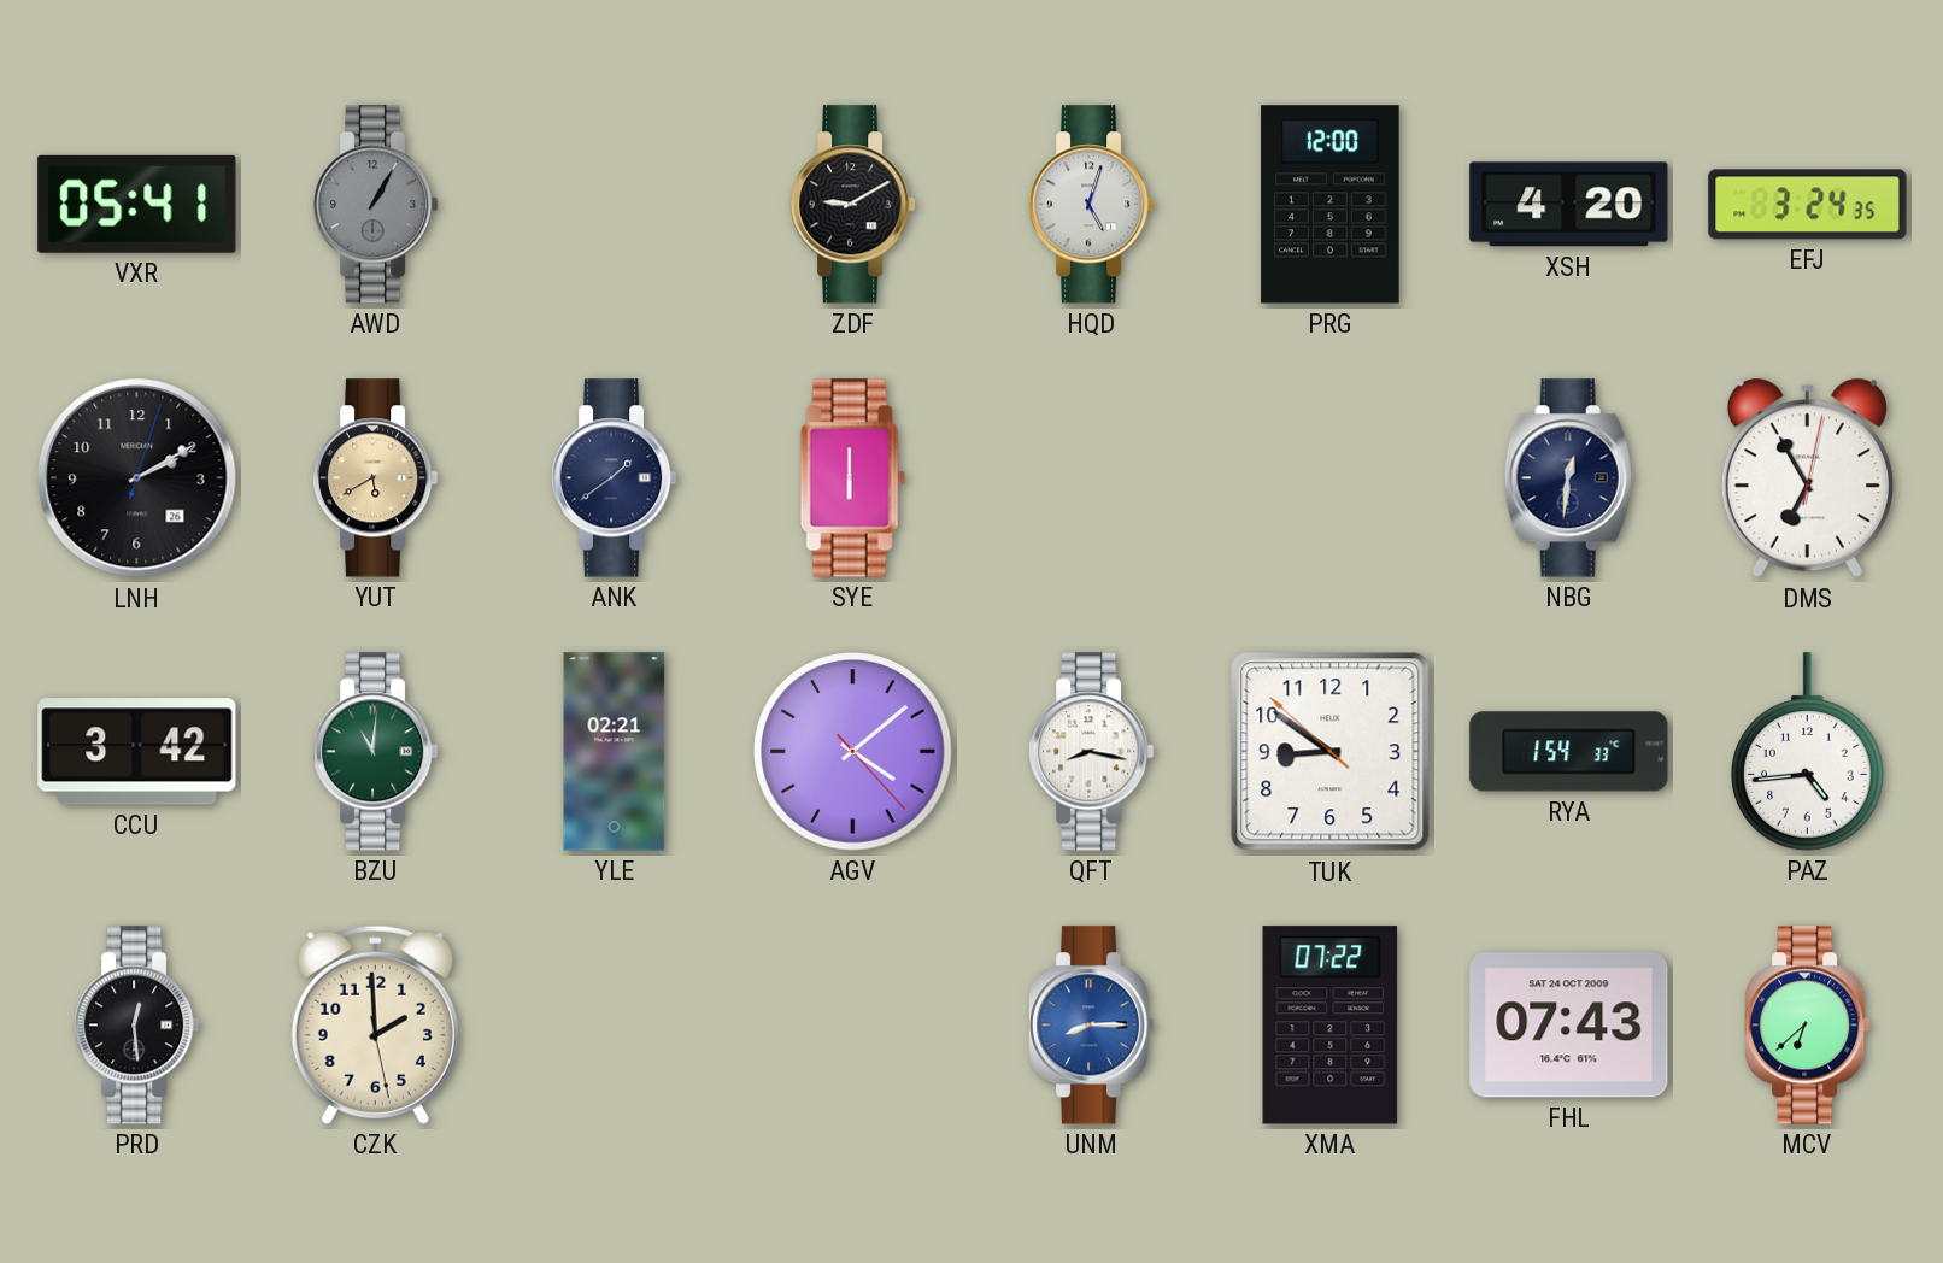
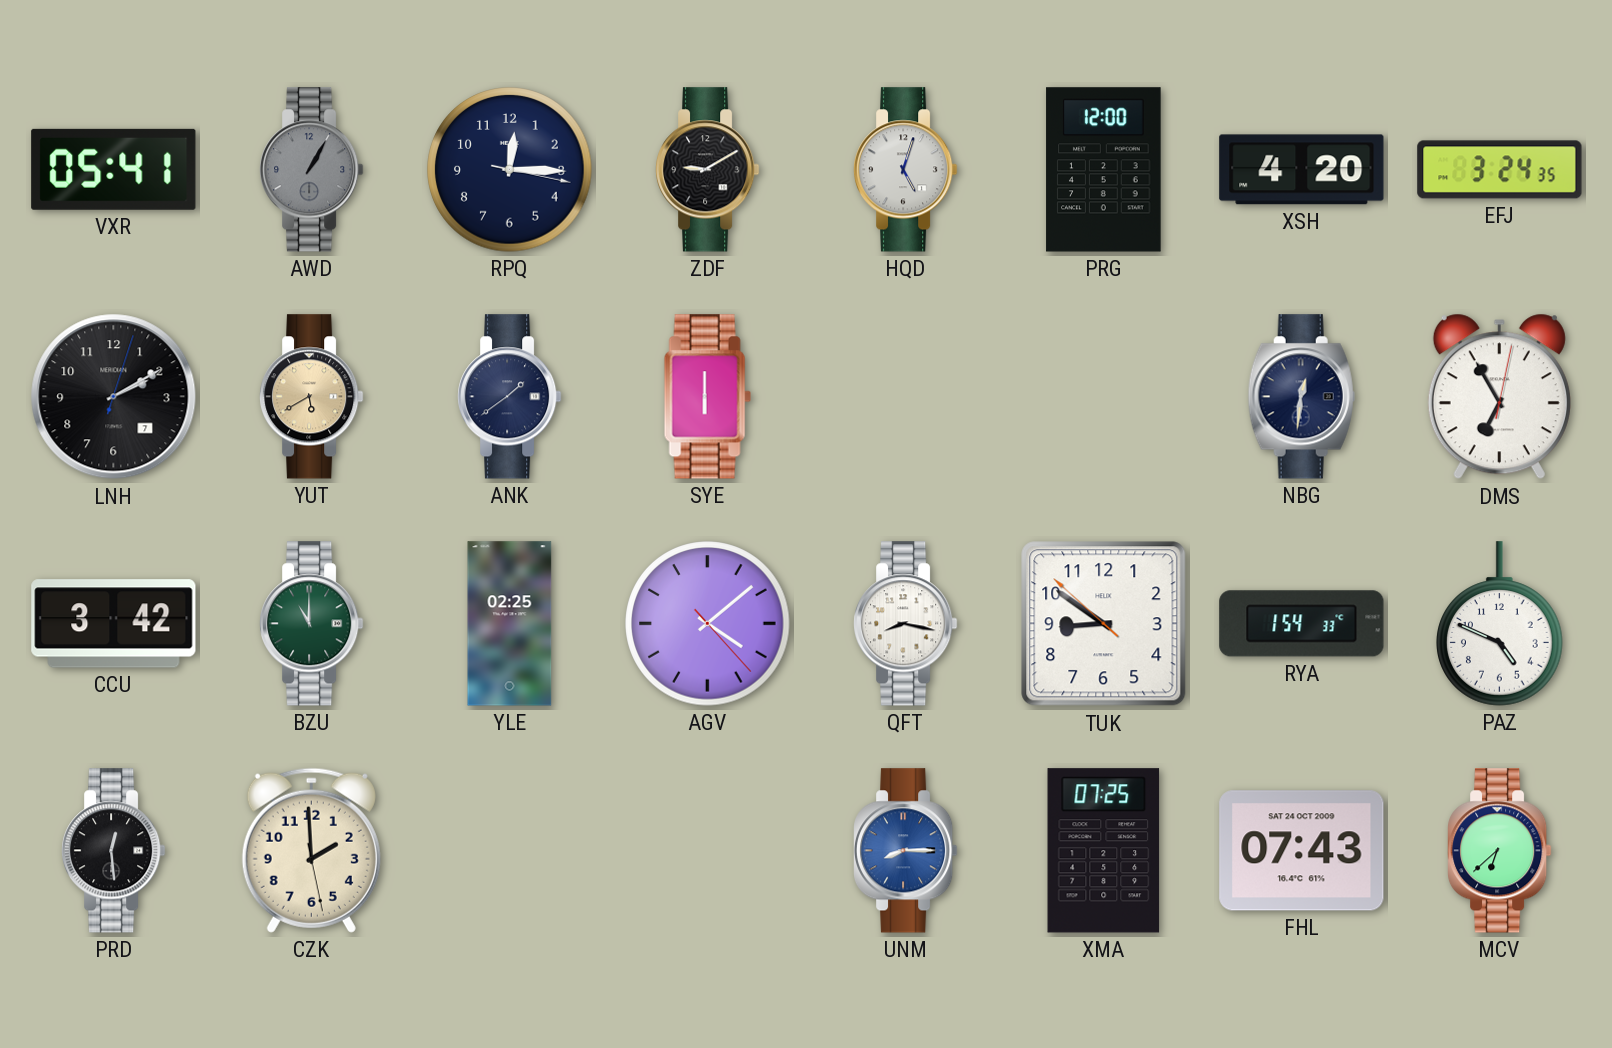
RPQ: none -> 12:15 (510, 170)
LNH date: 26 -> 7 (114, 397)
BZU: 11:01 -> 11:00 (312, 624)
YLE: 02:21 -> 02:25 (510, 624)
PAZ: 4:44 -> 4:49 (1500, 624)
XMA: 07:22 -> 07:25 (1104, 851)
